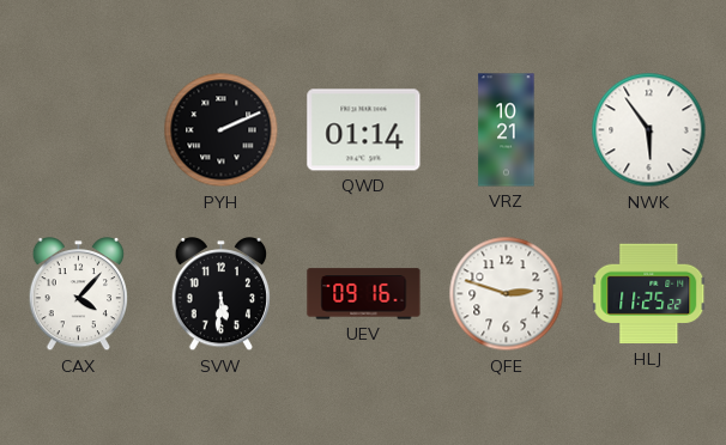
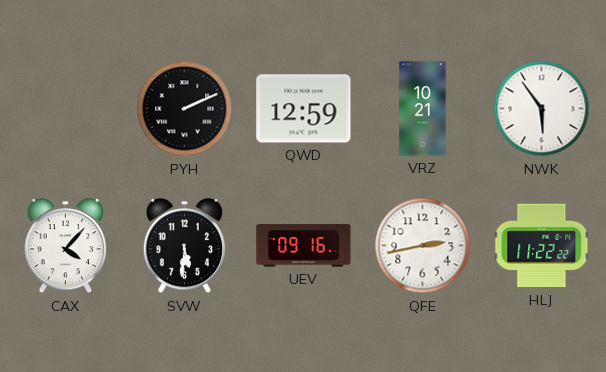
QWD: 01:14 -> 12:59 (304, 109)
QFE: 2:48 -> 2:43 (423, 246)
HLJ: 11:25 -> 11:22 (542, 246)
